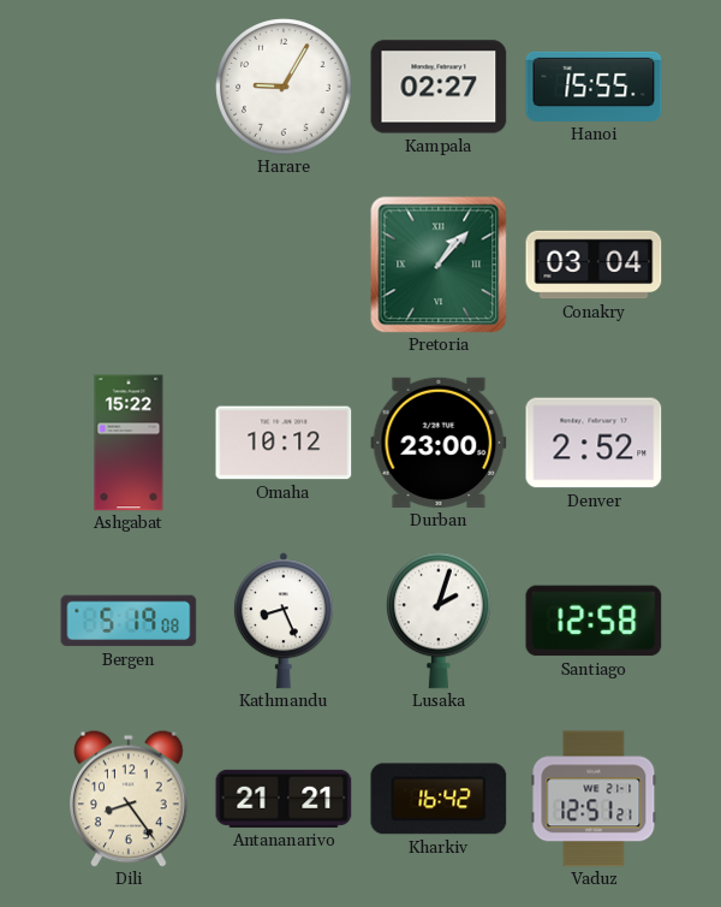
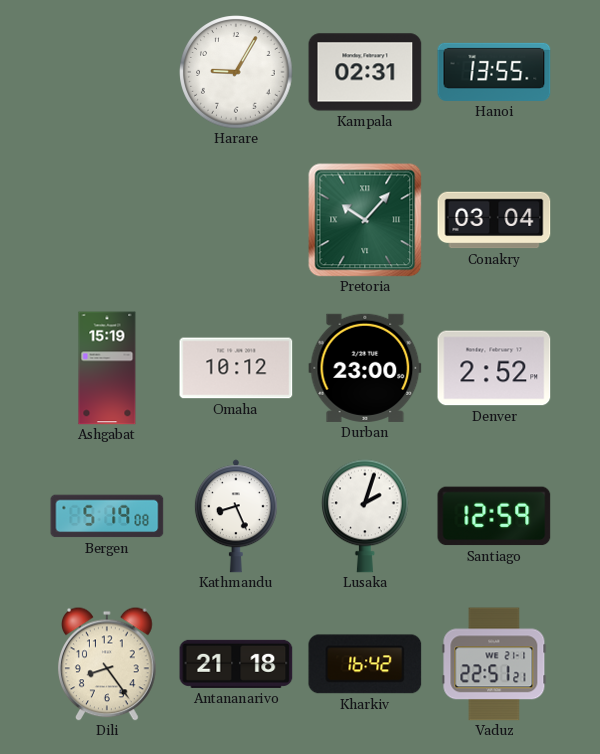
Kampala: 02:27 -> 02:31 (365, 72)
Hanoi: 15:55 -> 13:55 (494, 72)
Pretoria: 1:07 -> 10:07 (365, 220)
Ashgabat: 15:22 -> 15:19 (107, 368)
Santiago: 12:58 -> 12:59 (494, 516)
Antananarivo: 21:21 -> 21:18 (236, 664)
Vaduz: 12:51 -> 22:51 (494, 664)
